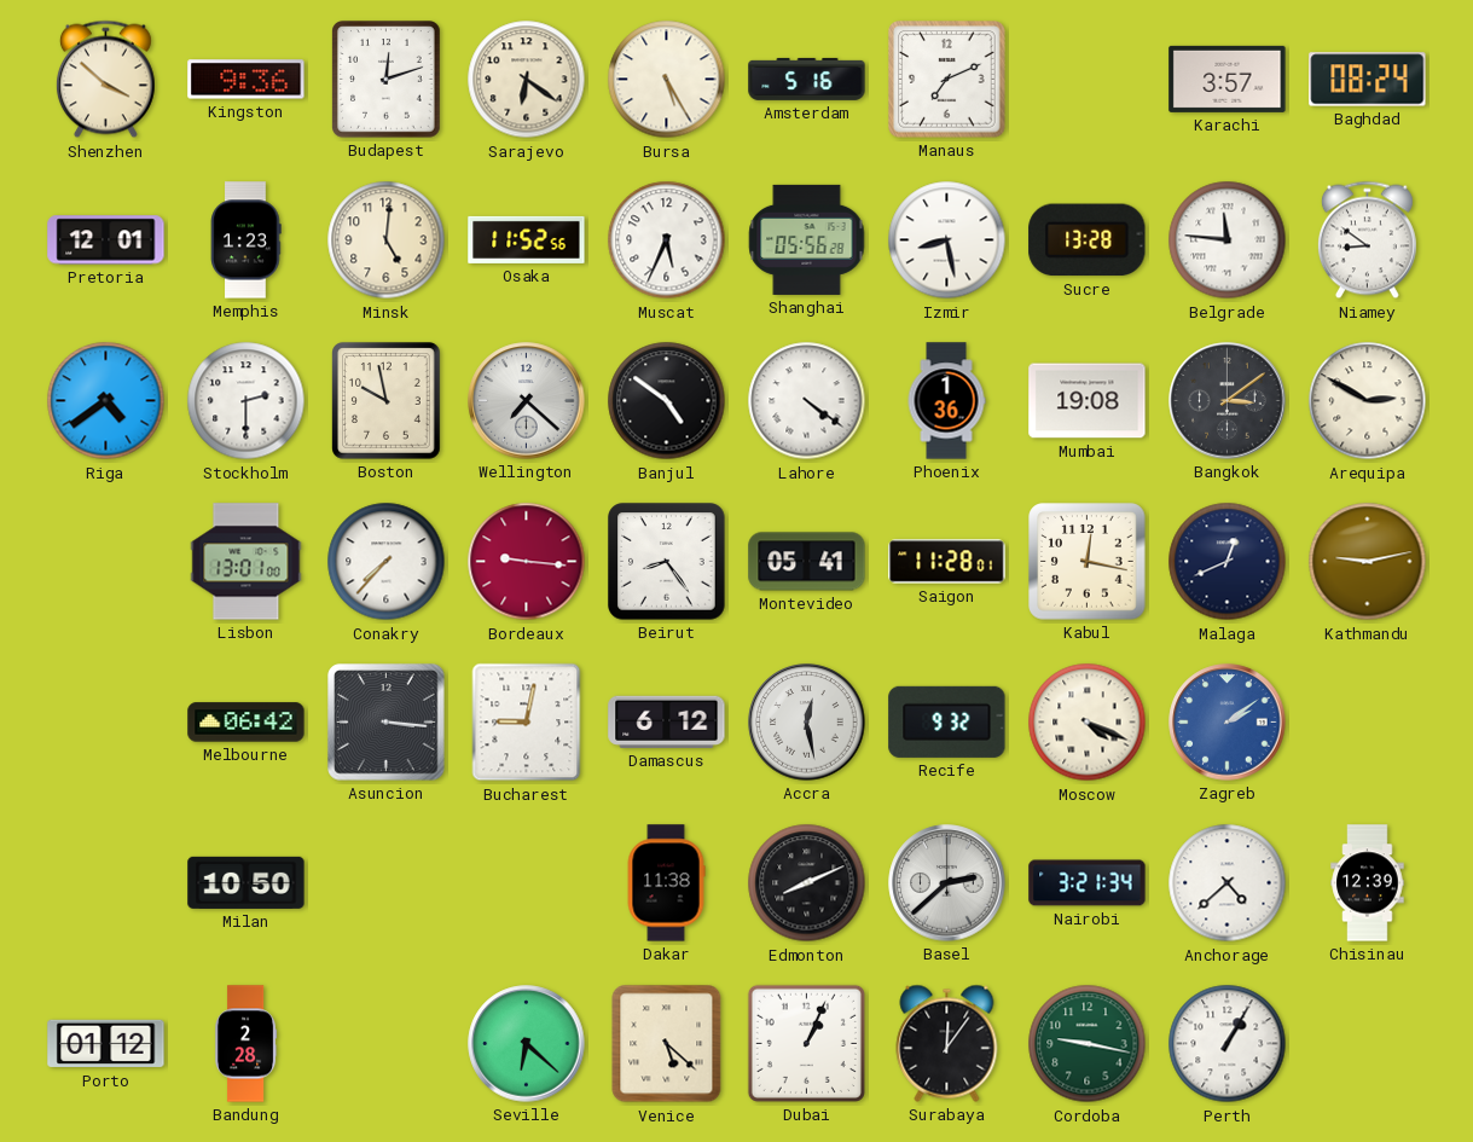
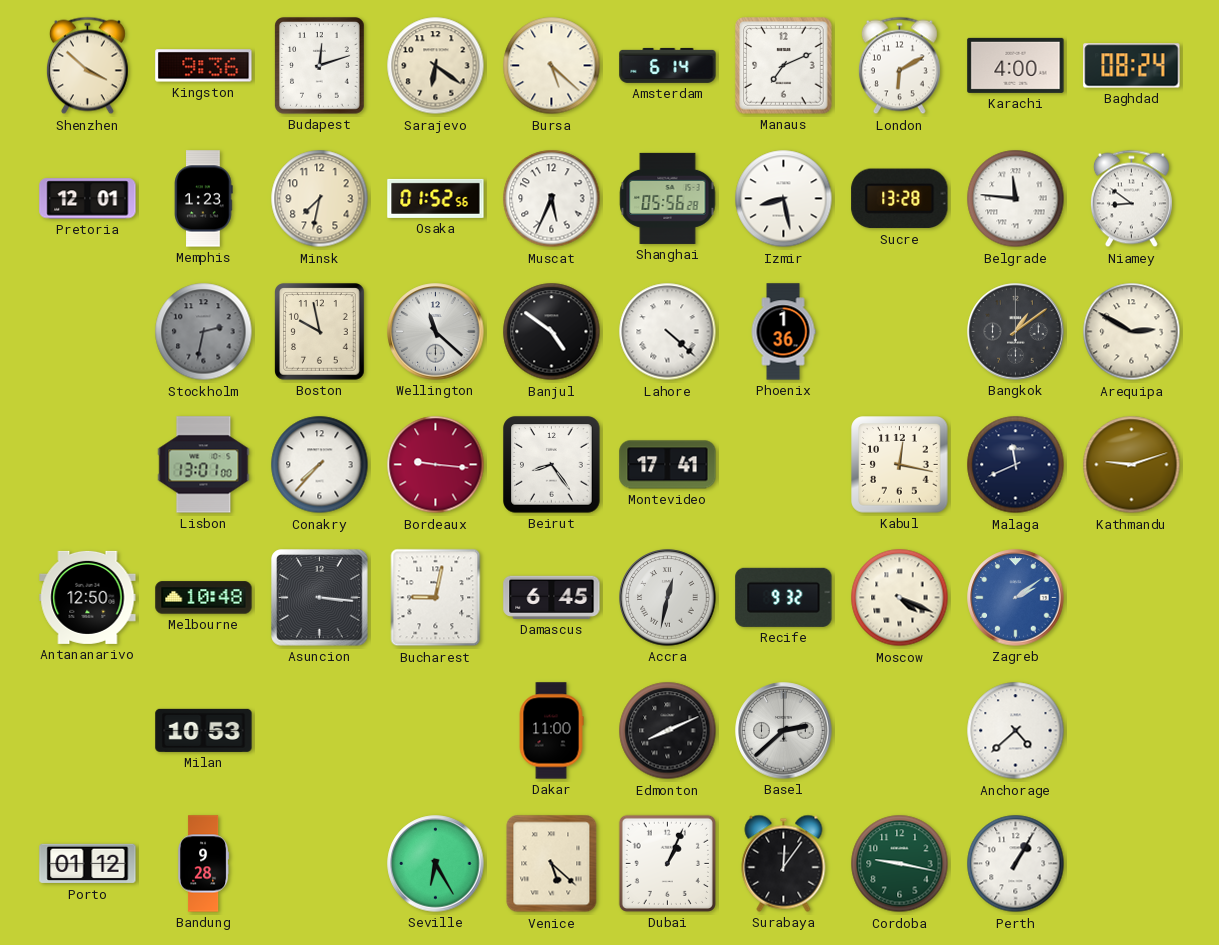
Bursa: 5:25 -> 5:22 (552, 66)
Amsterdam: 5:16 -> 6:14 (668, 65)
London: none -> 6:10 (899, 66)
Karachi: 3:57 -> 4:00 (1016, 65)
Minsk: 5:01 -> 7:32 (320, 199)
Osaka: 11:52 -> 01:52 (436, 198)
Riga: 4:39 -> none (106, 401)
Stockholm: 2:30 -> 2:32 (204, 332)
Stockholm dial: white -> grey (204, 332)
Wellington: 7:22 -> 11:22 (436, 332)
Lahore: 4:21 -> 4:22 (668, 332)
Mumbai: 19:08 -> none (1088, 401)
Bangkok: 3:09 -> 1:09 (1016, 332)
Montevideo: 05:41 -> 17:41 (668, 465)
Saigon: 11:28 -> none (947, 562)
Malaga: 12:41 -> 11:41 (1016, 465)
Kathmandu: 9:13 -> 9:12 (1132, 465)
Antananarivo: none -> 12:50 (88, 597)
Melbourne: 06:42 -> 10:48 (204, 598)
Damascus: 6:12 -> 6:45 (552, 597)
Accra: 12:28 -> 12:32 (668, 598)
Milan: 10:50 -> 10:53 (204, 730)
Dakar: 11:38 -> 11:00 (551, 731)
Nairobi: 3:21 -> none (1088, 883)
Chisinau: 12:39 -> none (1368, 883)
Bandung: 2:28 -> 9:28 (204, 864)
Seville: 6:22 -> 6:25 (436, 864)
